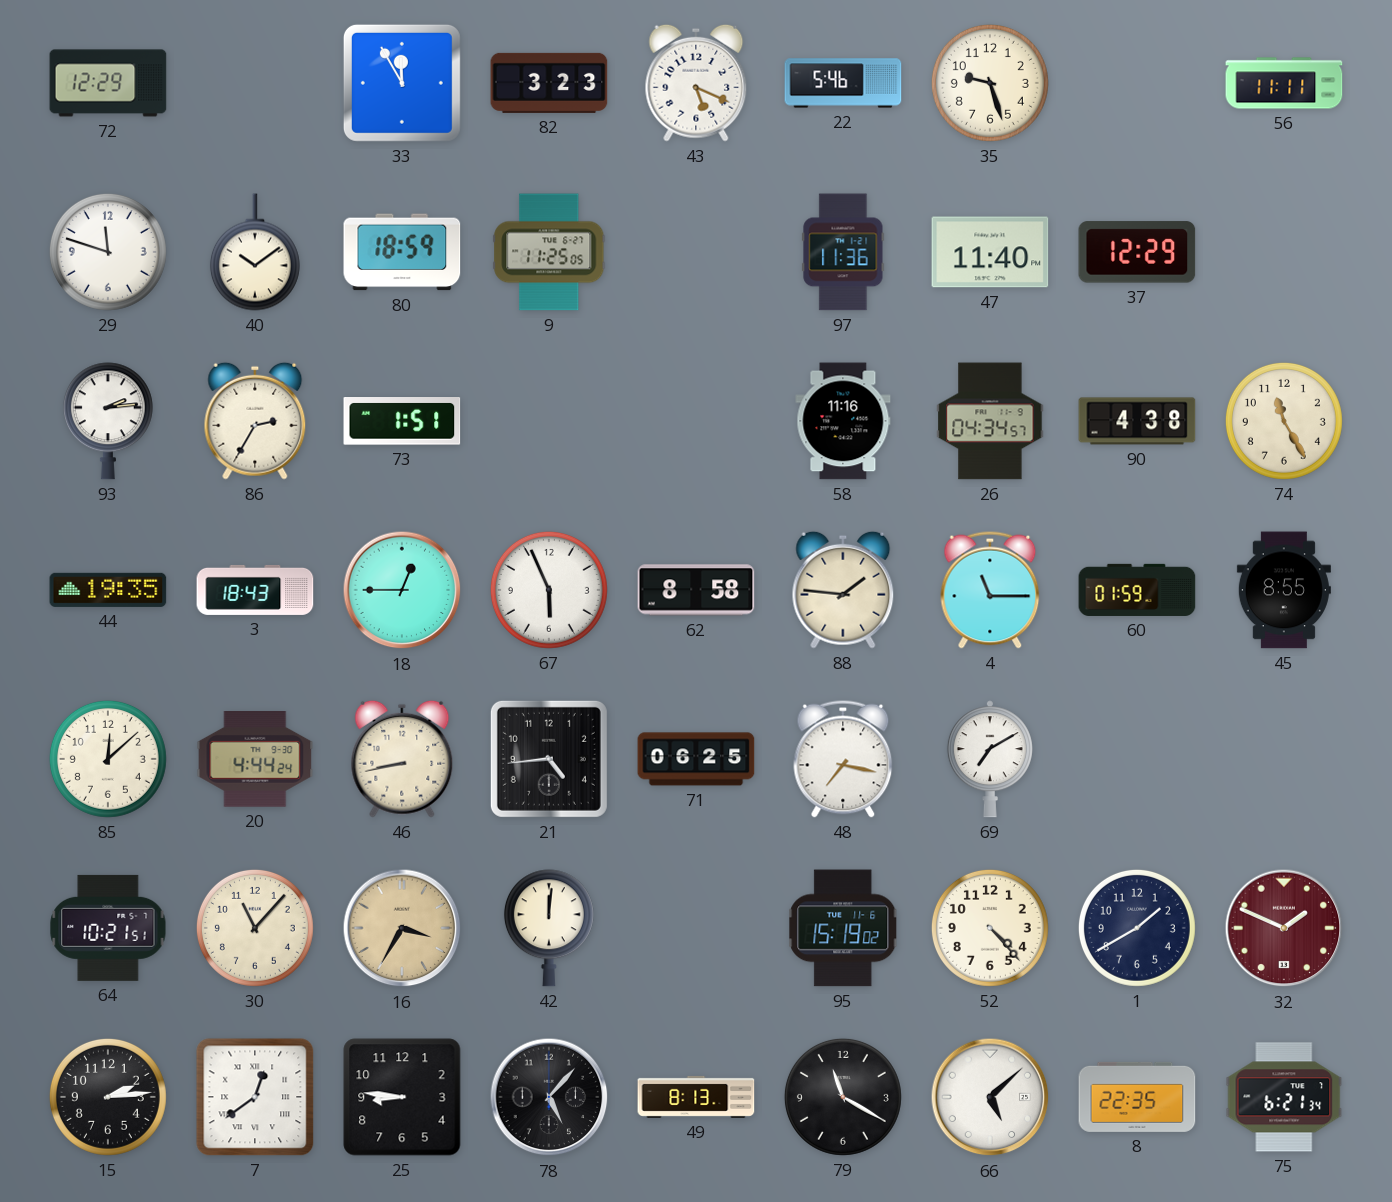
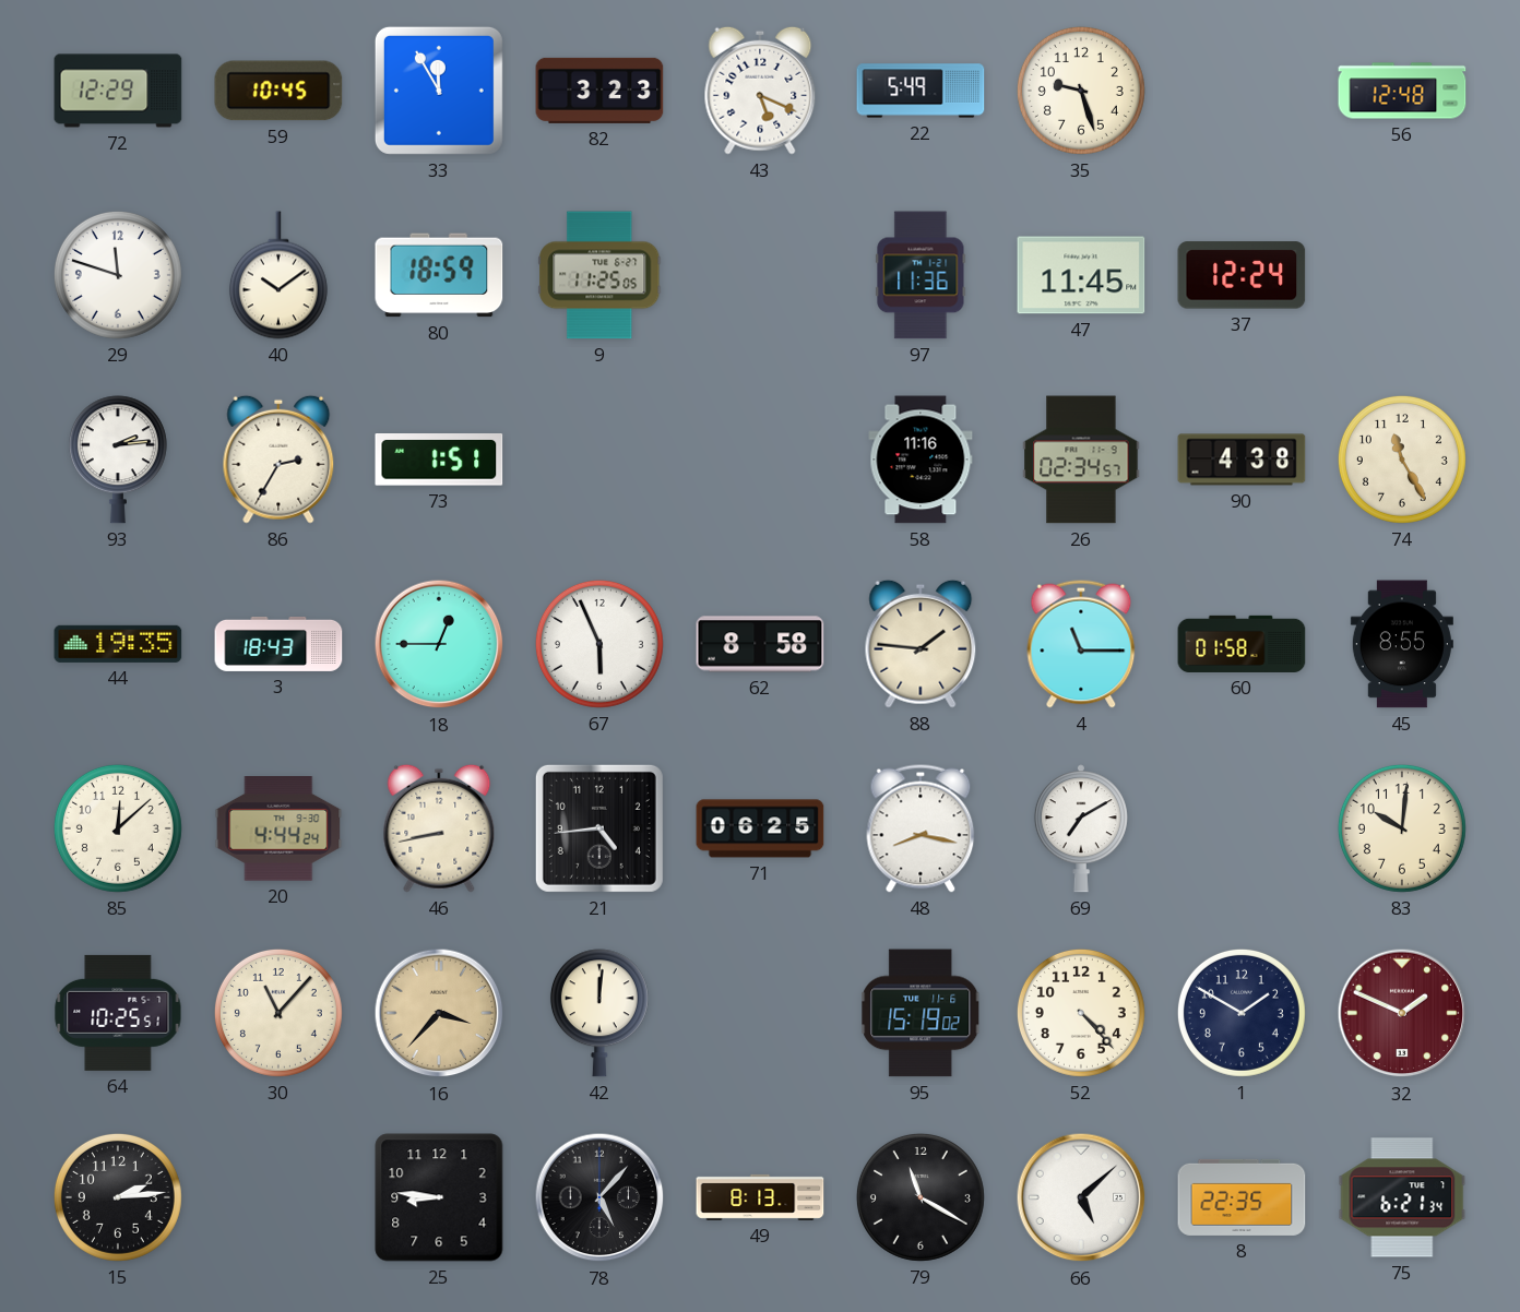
59: none -> 10:45 (278, 91)
22: 5:46 -> 5:49 (921, 91)
56: 11:11 -> 12:48 (1402, 91)
47: 11:40 -> 11:45 (1081, 275)
37: 12:29 -> 12:24 (1242, 275)
26: 04:34 -> 02:34 (1081, 460)
60: 01:59 -> 01:58 (1242, 644)
48: 7:17 -> 8:17 (921, 828)
83: none -> 10:01 (1402, 828)
64: 10:21 -> 10:25 (118, 1013)
16: 3:35 -> 3:37 (439, 1013)
1: 1:40 -> 1:50 (1242, 1013)
7: 12:39 -> none (255, 1097)
